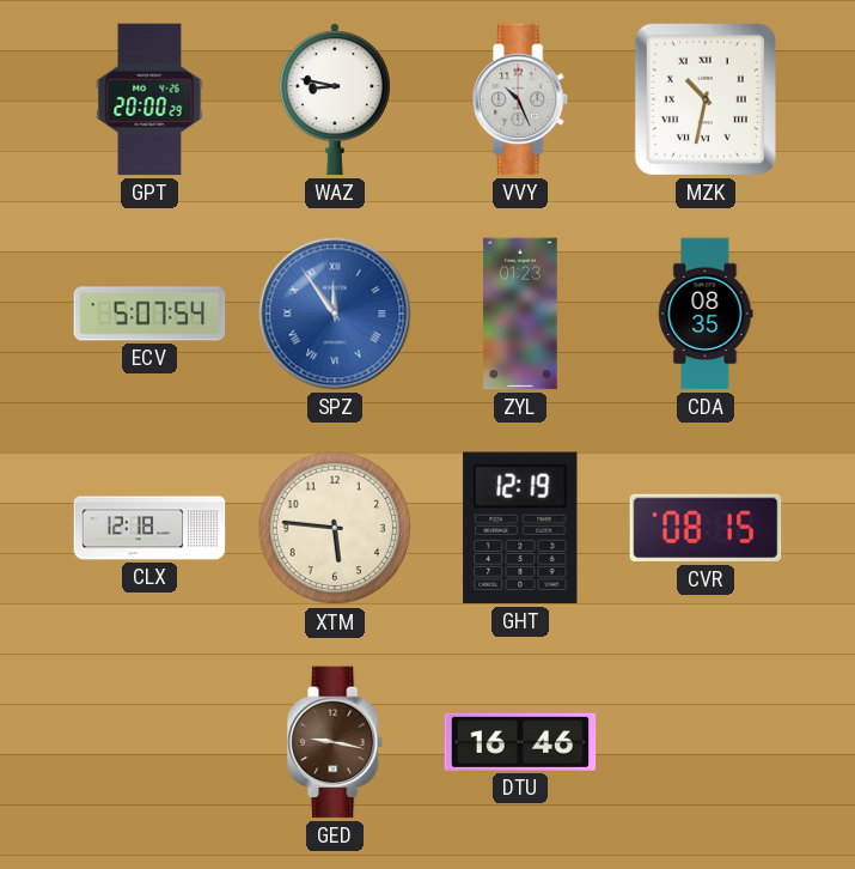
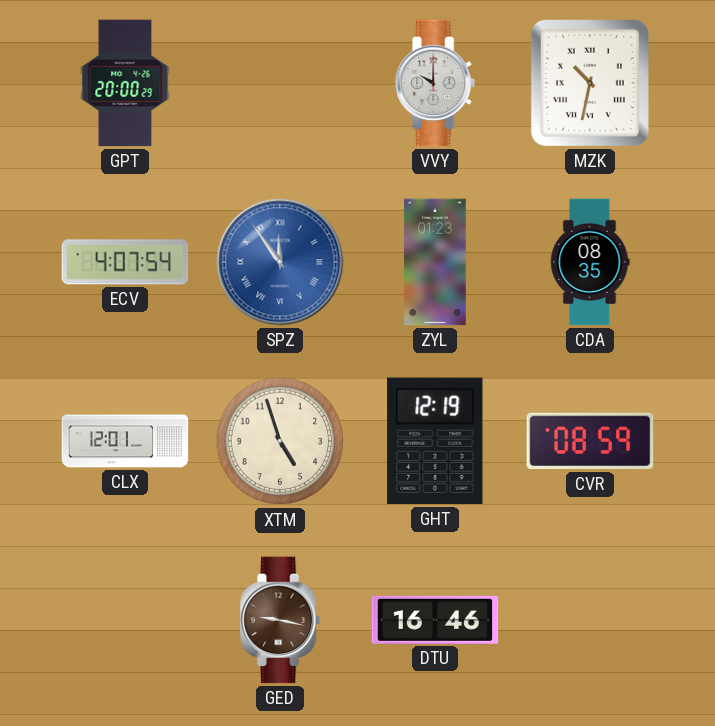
WAZ: 8:47 -> none (335, 99)
VVY: 10:26 -> 10:00 (436, 83)
ECV: 5:07 -> 4:07 (125, 262)
CLX: 12:18 -> 12:01 (125, 441)
XTM: 5:46 -> 4:57 (280, 441)
CVR: 08:15 -> 08:59 (590, 441)
